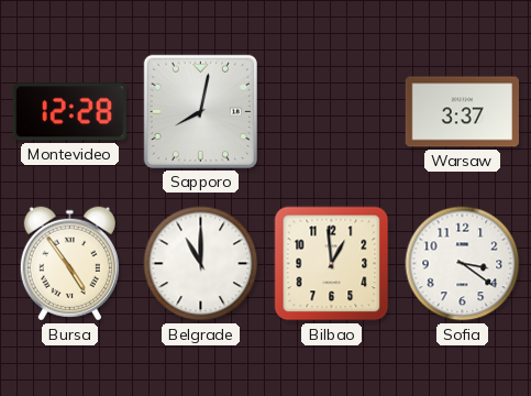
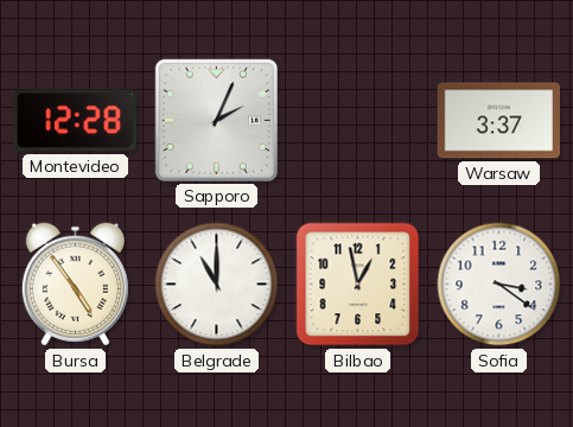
Sapporo: 8:02 -> 2:04 (216, 120)
Bilbao: 12:59 -> 12:58 (358, 285)
